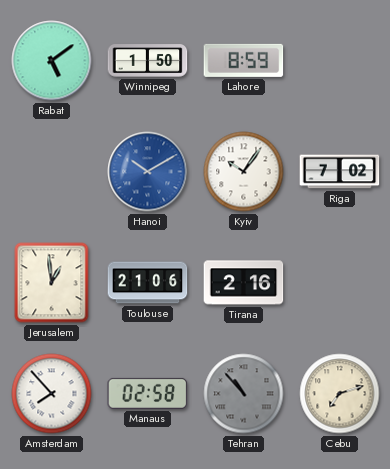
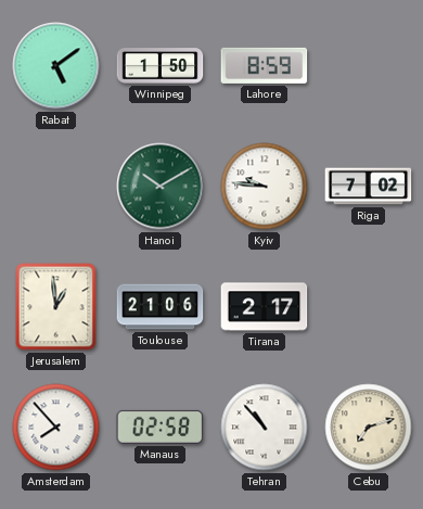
Hanoi dial: blue -> green (161, 187)
Kyiv: 10:06 -> 9:46 (265, 187)
Tirana: 2:16 -> 2:17 (265, 307)
Tehran dial: grey -> white (265, 428)
